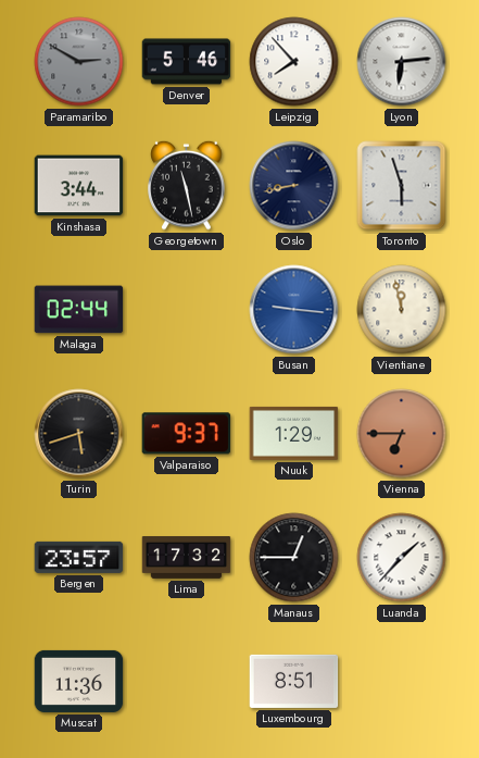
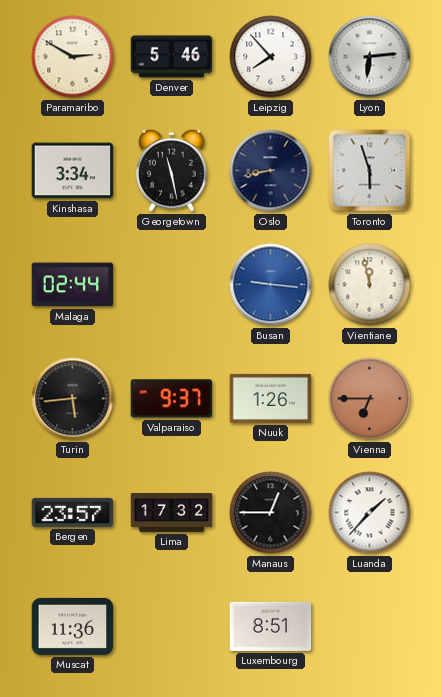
Paramaribo dial: grey -> cream (73, 57)
Kinshasa: 3:44 -> 3:34 (73, 171)
Turin: 5:42 -> 5:44 (73, 399)
Nuuk: 1:29 -> 1:26 (271, 398)
